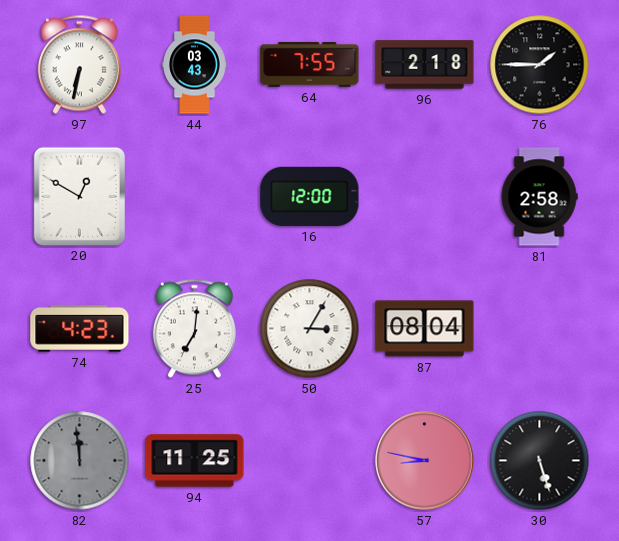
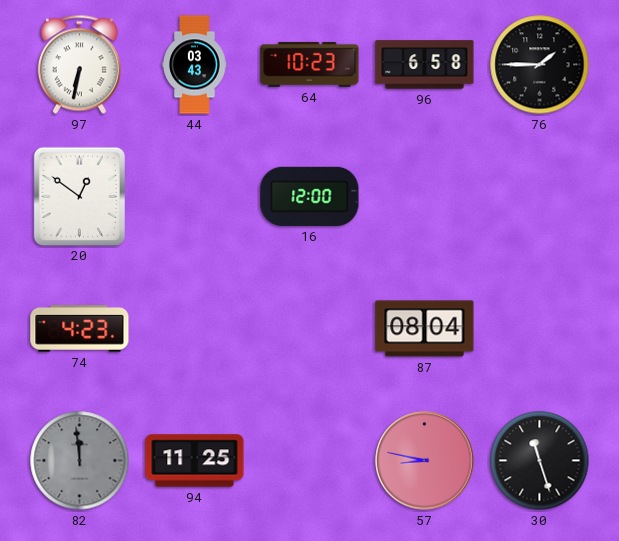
64: 7:55 -> 10:23 (310, 64)
96: 2:18 -> 6:58 (425, 65)
20: 12:50 -> 12:51 (79, 196)
81: 2:58 -> none (539, 197)
25: 7:01 -> none (194, 329)
50: 3:05 -> none (310, 329)
30: 5:27 -> 11:27 (540, 461)
